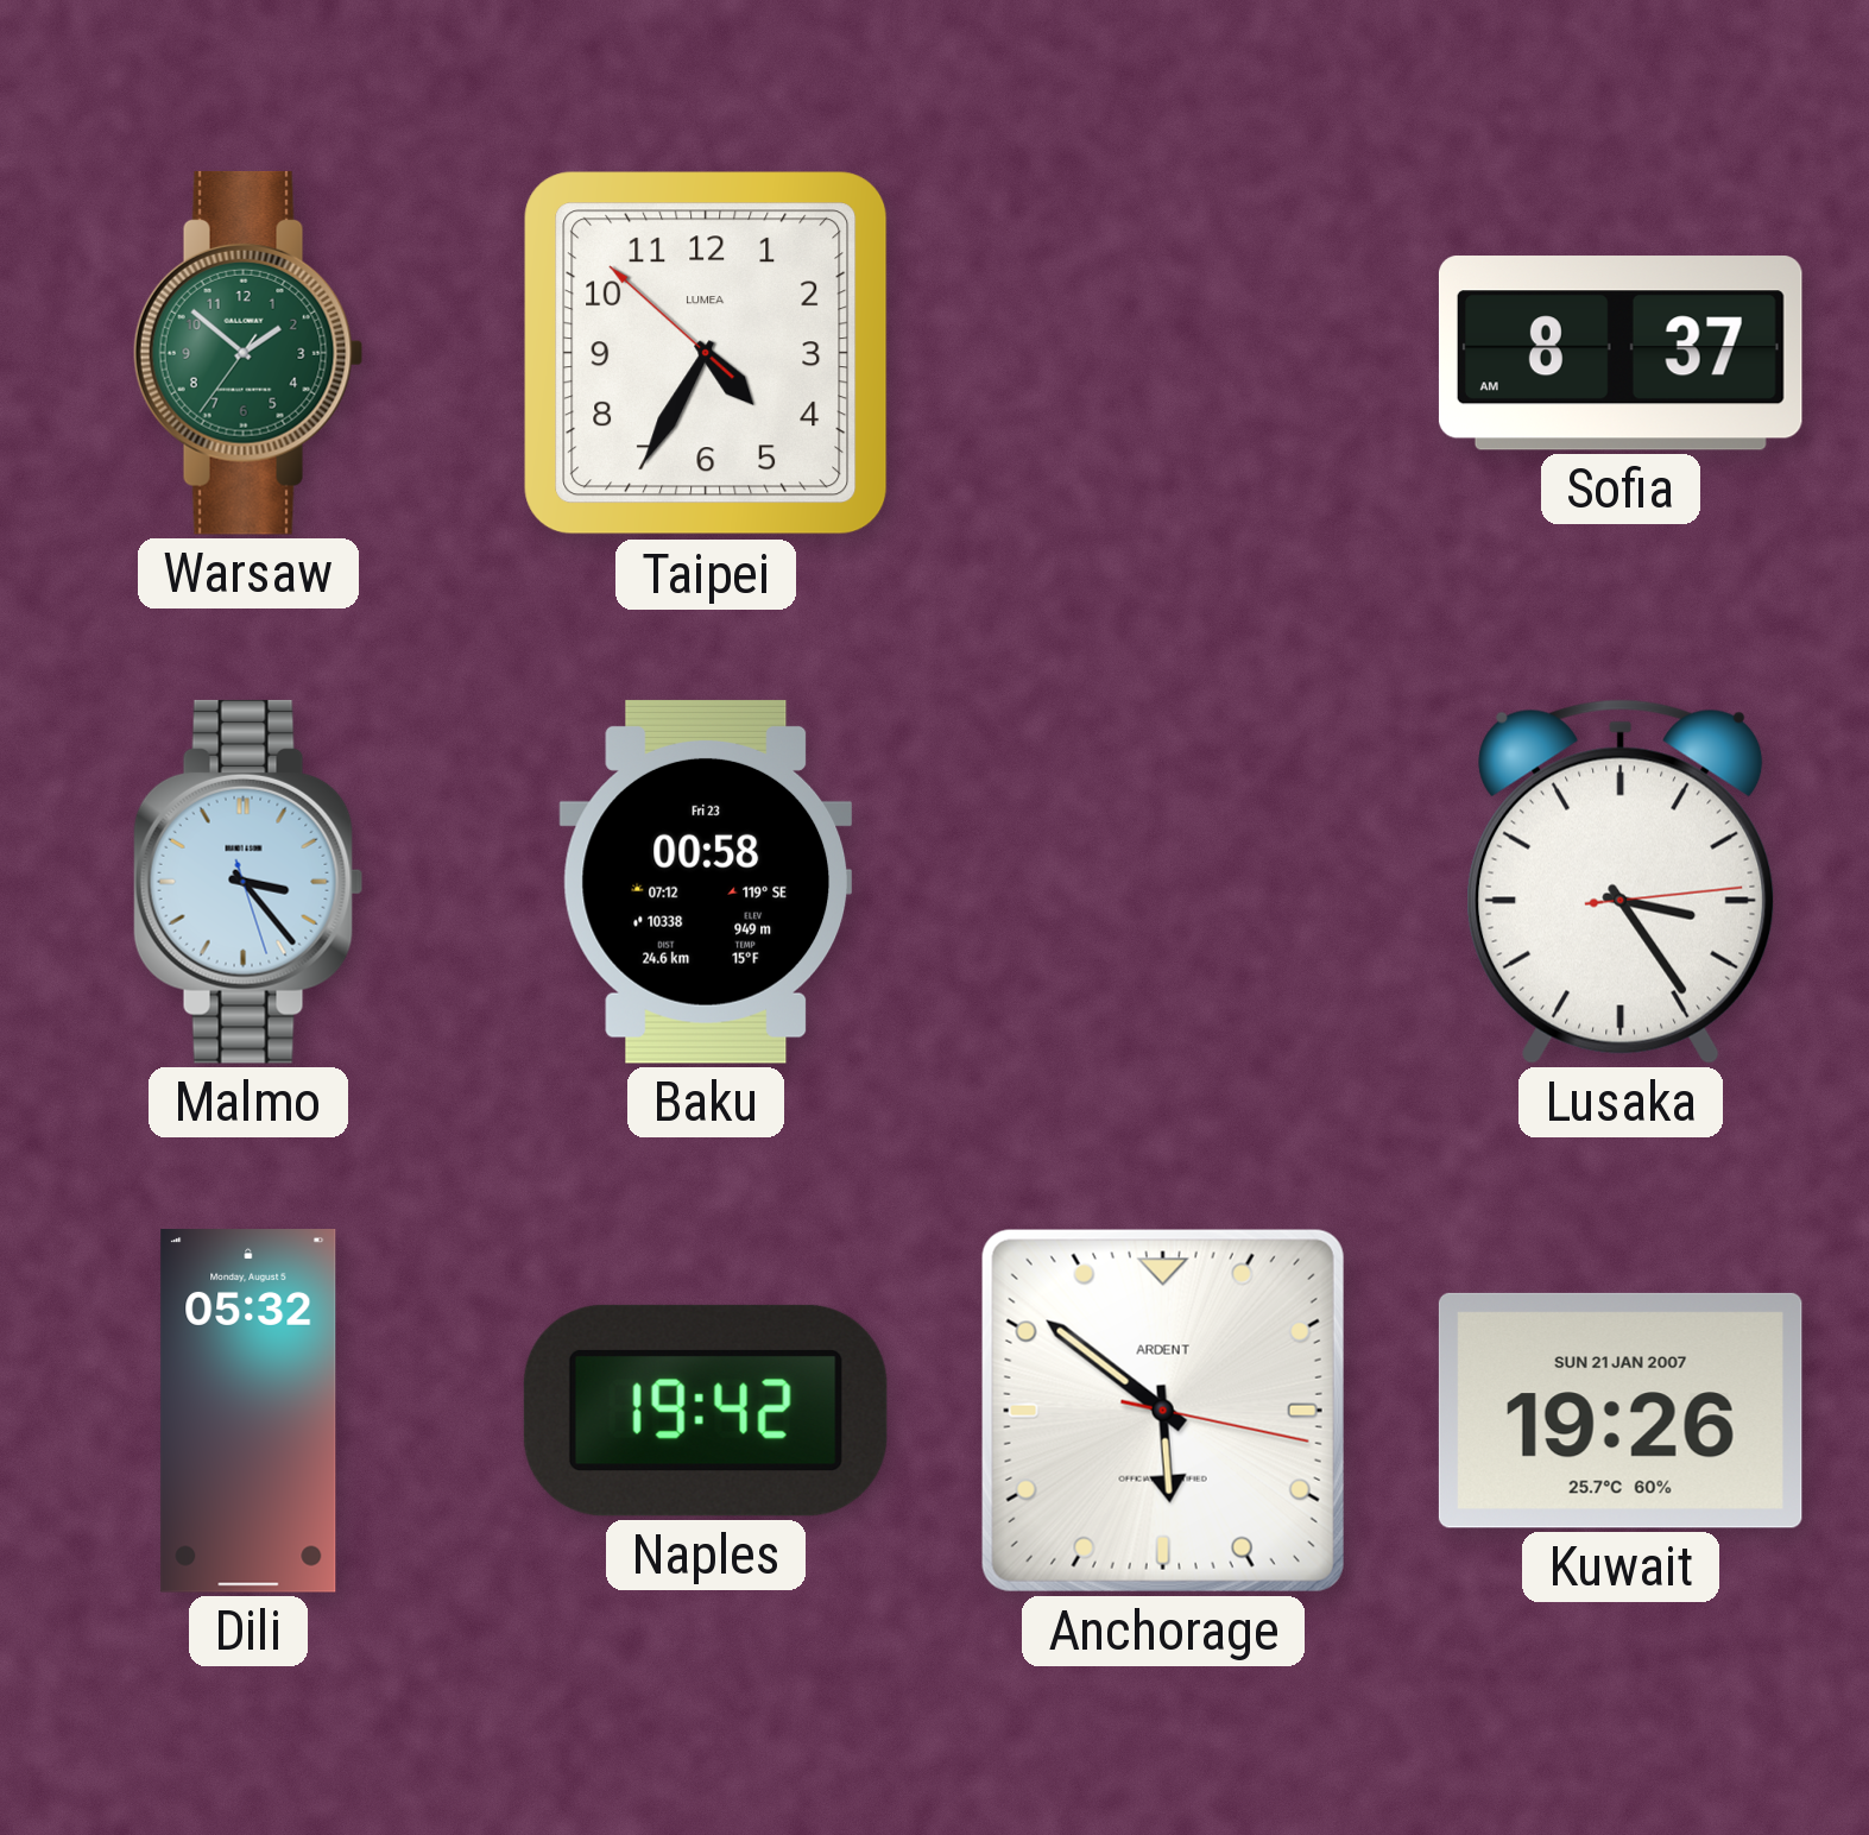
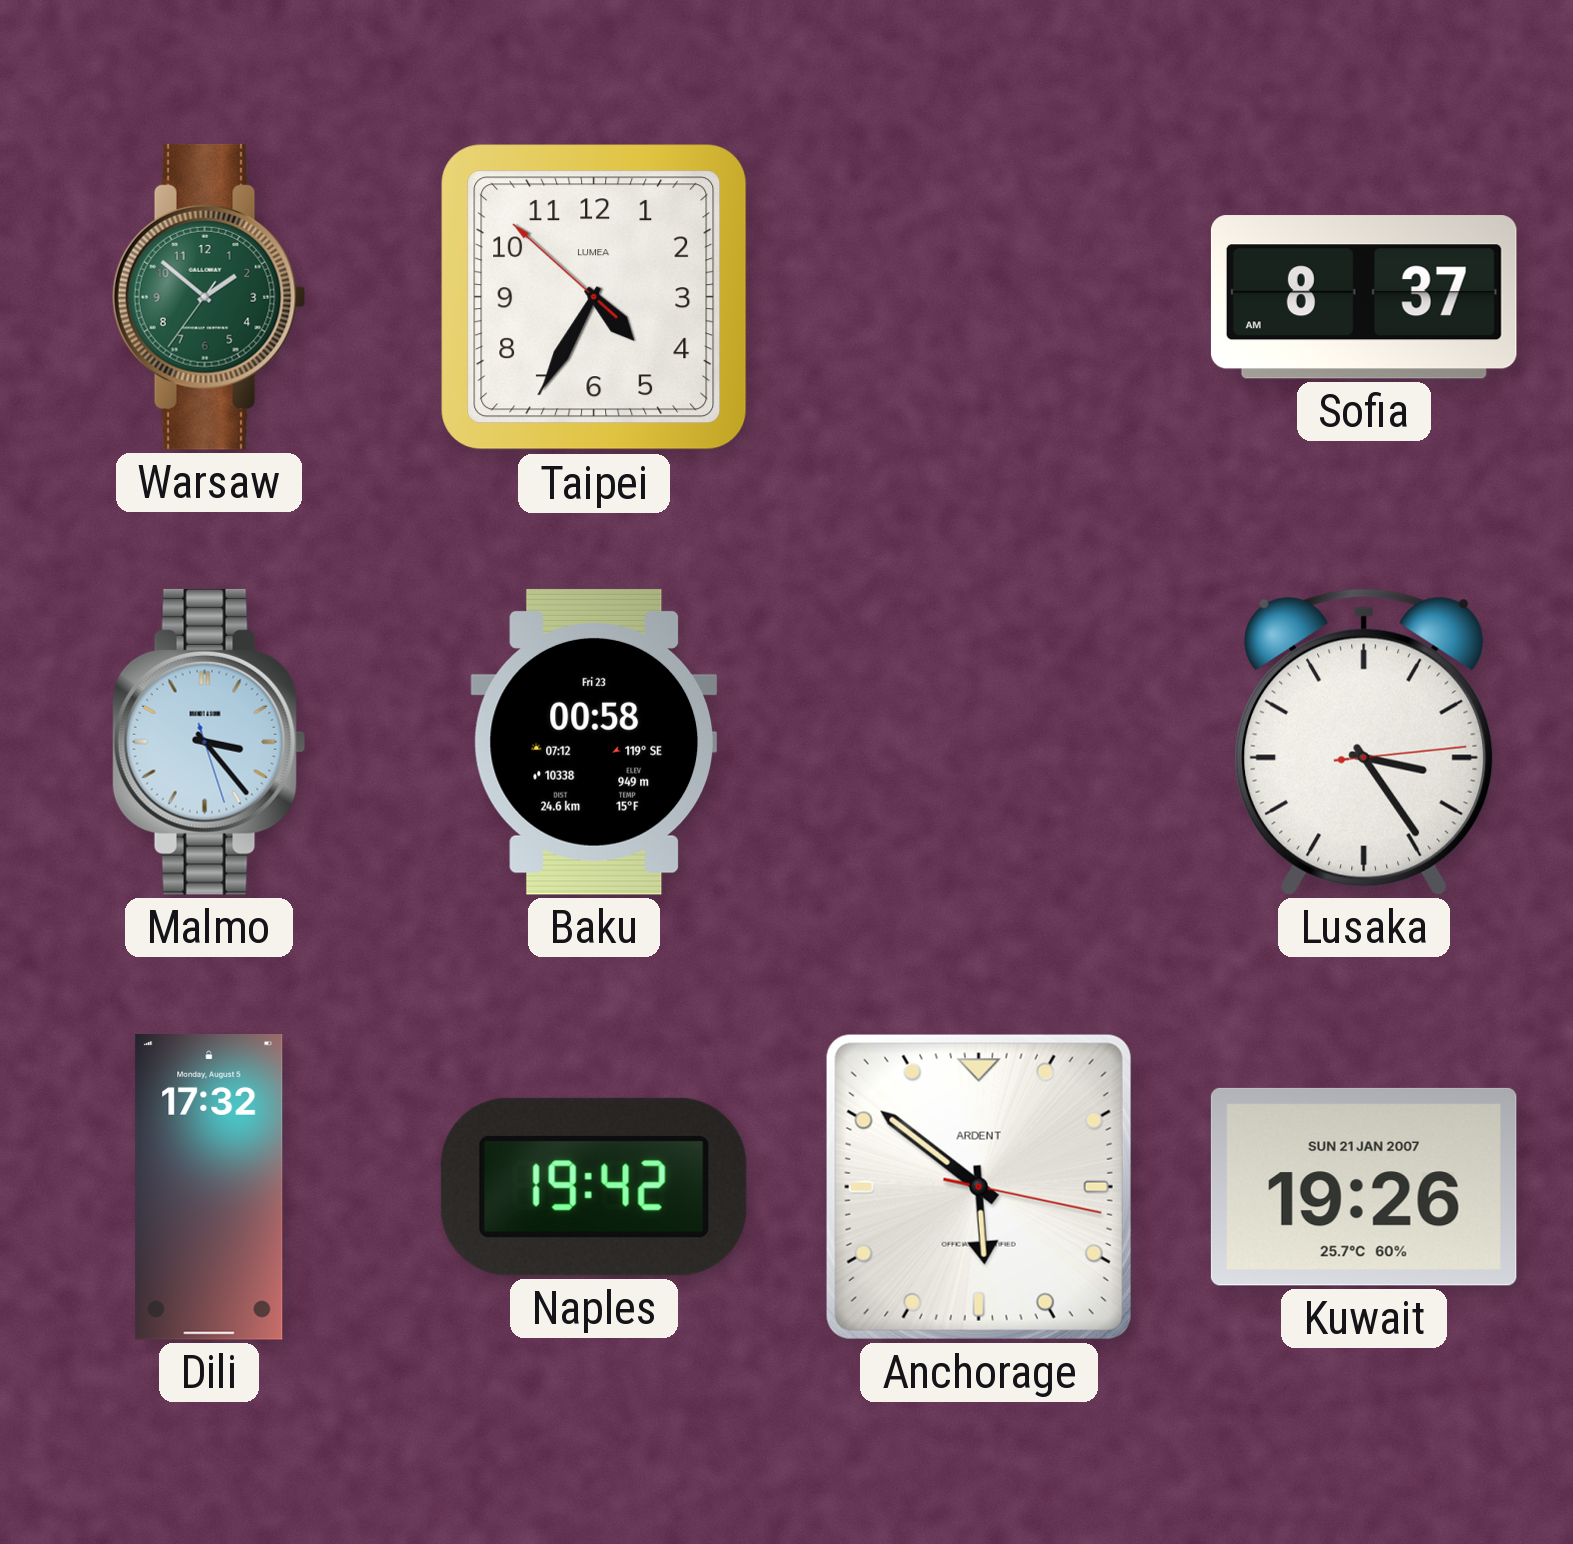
Dili: 05:32 -> 17:32 (209, 1188)
